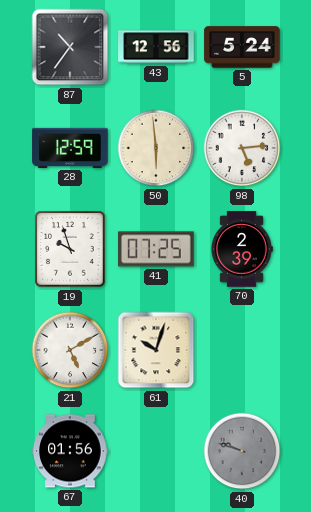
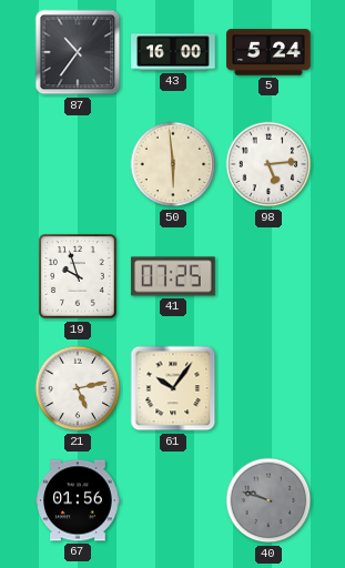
43: 12:56 -> 16:00 (173, 52)
28: 12:59 -> none (70, 148)
70: 2:39 -> none (242, 249)
21: 5:10 -> 5:13 (78, 388)
61: 10:03 -> 10:06 (173, 388)
